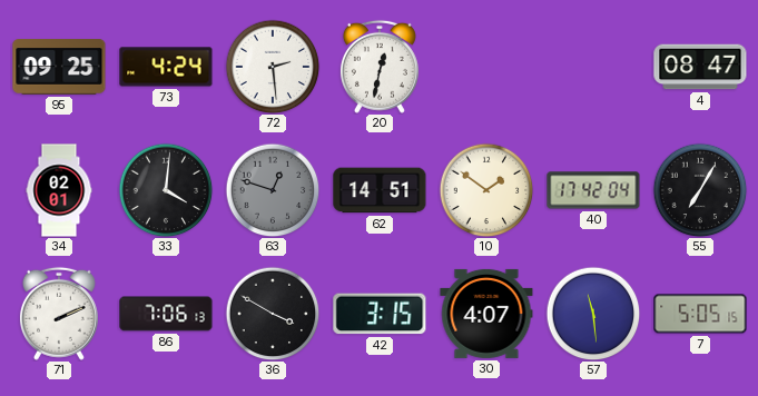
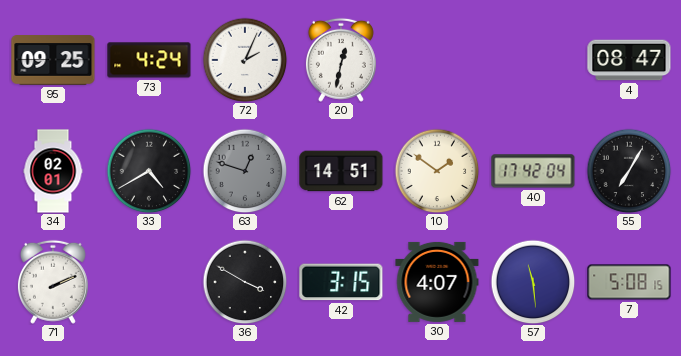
72: 2:29 -> 2:04 (245, 60)
33: 4:01 -> 4:40 (149, 171)
86: 7:06 -> none (166, 314)
7: 5:05 -> 5:08 (629, 282)
